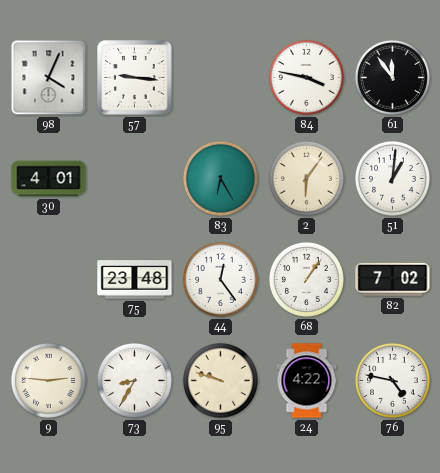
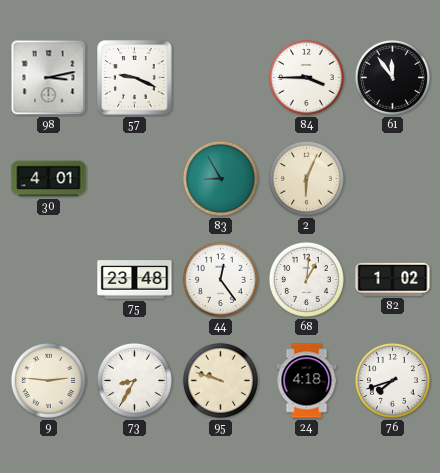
98: 4:04 -> 3:13 (49, 78)
57: 9:16 -> 9:19 (135, 78)
84: 3:47 -> 3:45 (306, 77)
83: 6:25 -> 8:55 (220, 178)
2: 6:06 -> 6:04 (306, 178)
51: 1:01 -> none (392, 178)
68: 1:06 -> 1:01 (306, 279)
82: 7:02 -> 1:02 (393, 279)
24: 4:22 -> 4:18 (307, 381)
76: 4:47 -> 7:42 (392, 380)
